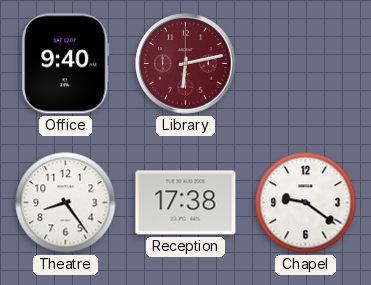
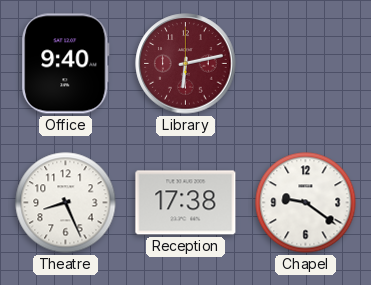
Theatre: 8:24 -> 8:26 (66, 203)
